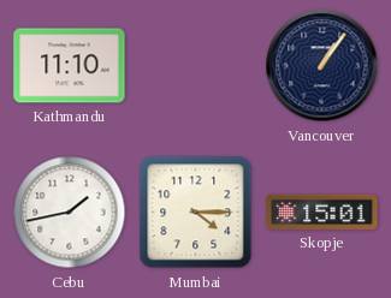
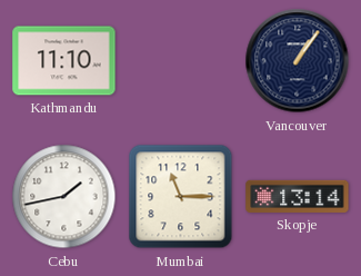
Mumbai: 4:15 -> 11:15 (181, 197)
Skopje: 15:01 -> 13:14 (298, 196)
